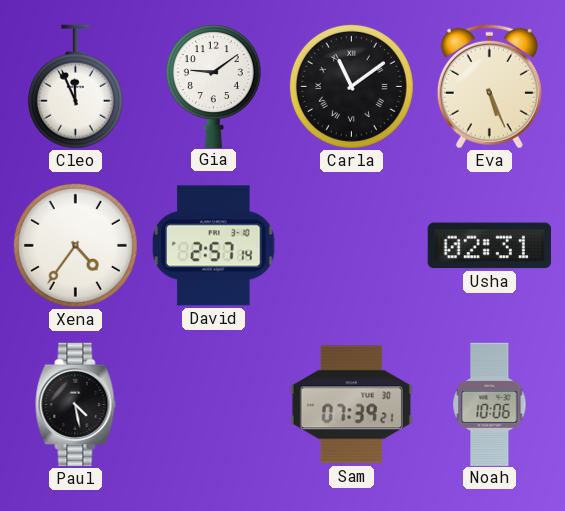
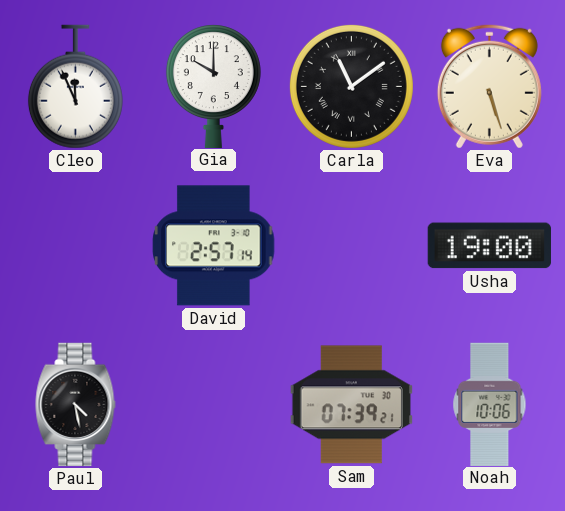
Gia: 9:09 -> 10:00 (213, 86)
Eva: 5:26 -> 5:27 (489, 86)
Xena: 4:36 -> none (75, 245)
Usha: 02:31 -> 19:00 (489, 246)
